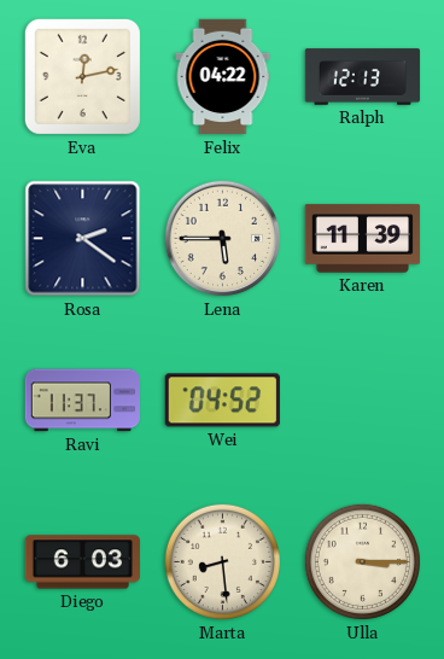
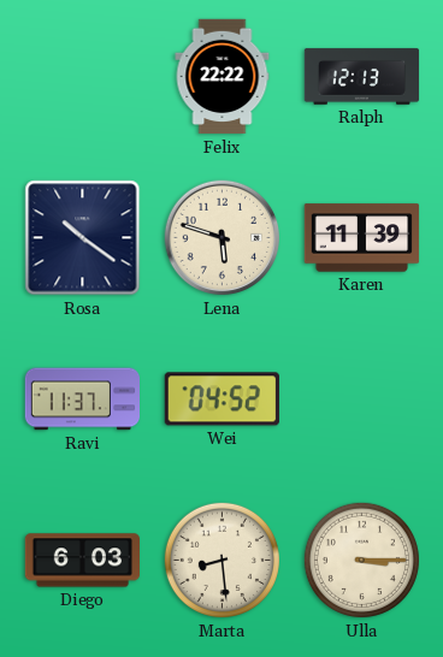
Eva: 12:13 -> none (82, 76)
Felix: 04:22 -> 22:22 (223, 77)
Rosa: 2:21 -> 10:21 (83, 238)
Lena: 5:45 -> 5:48 (223, 238)
